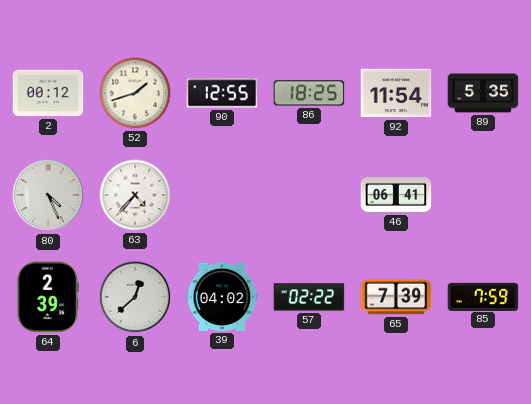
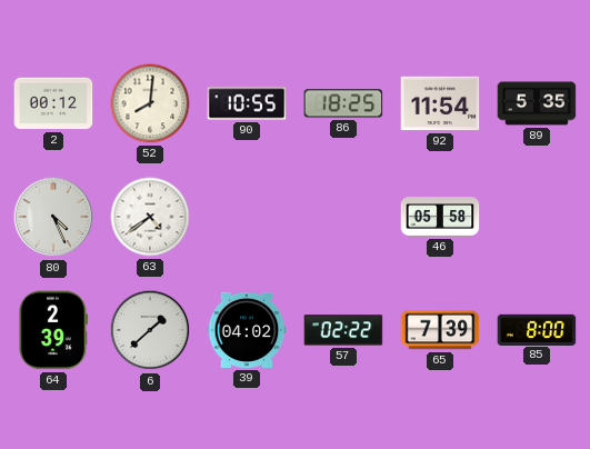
52: 1:42 -> 8:01 (150, 103)
90: 12:55 -> 10:55 (247, 103)
63: 4:37 -> 4:39 (150, 217)
46: 06:41 -> 05:58 (440, 217)
6: 12:38 -> 1:38 (150, 330)
85: 7:59 -> 8:00 (537, 329)
